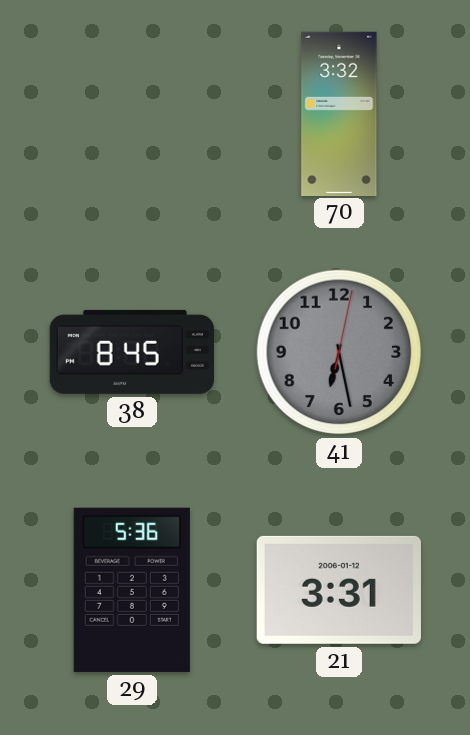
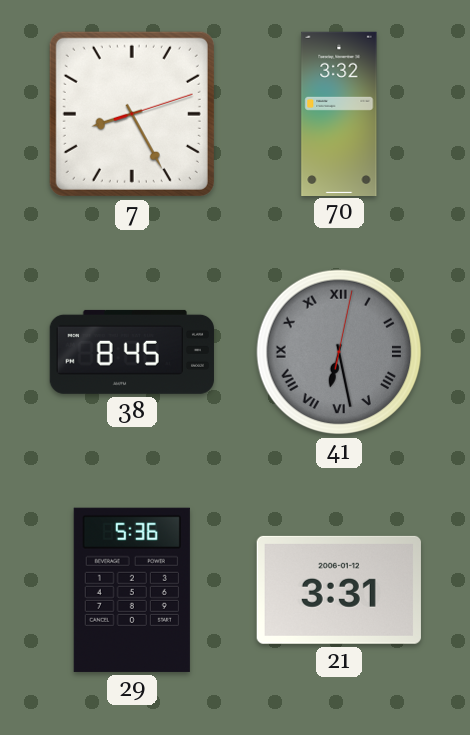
7: none -> 8:25 (132, 114)
41 numerals: Arabic -> Roman (339, 352)
